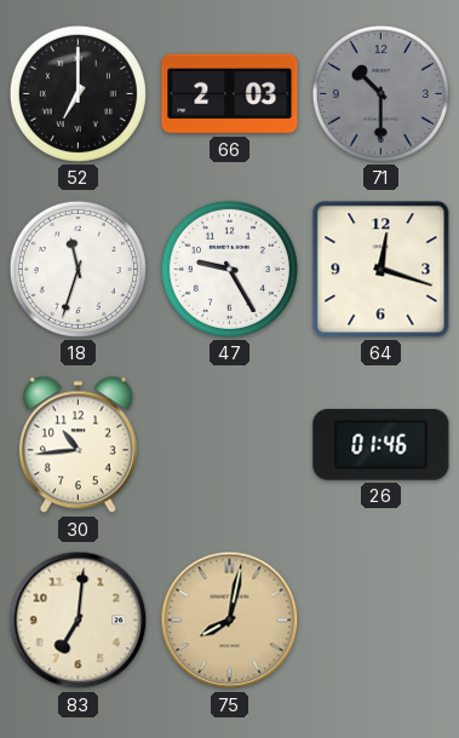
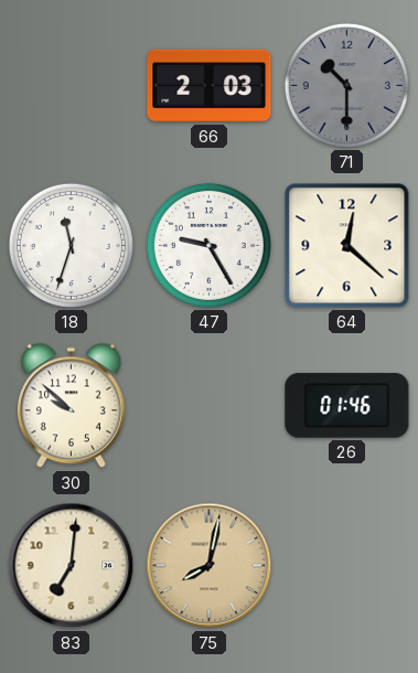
52: 7:00 -> none (78, 93)
64: 12:18 -> 12:22 (347, 246)
30: 10:44 -> 9:52 (71, 406)
